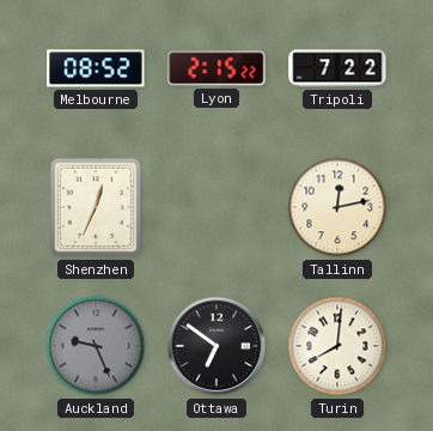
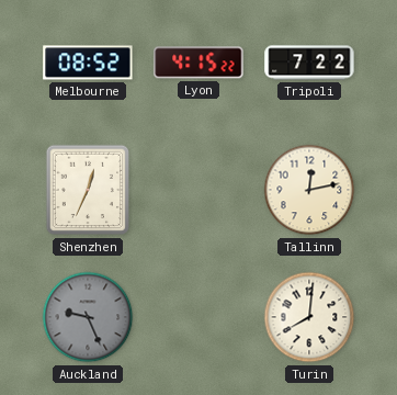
Lyon: 2:15 -> 4:15 (198, 63)
Ottawa: 6:51 -> none (216, 346)
